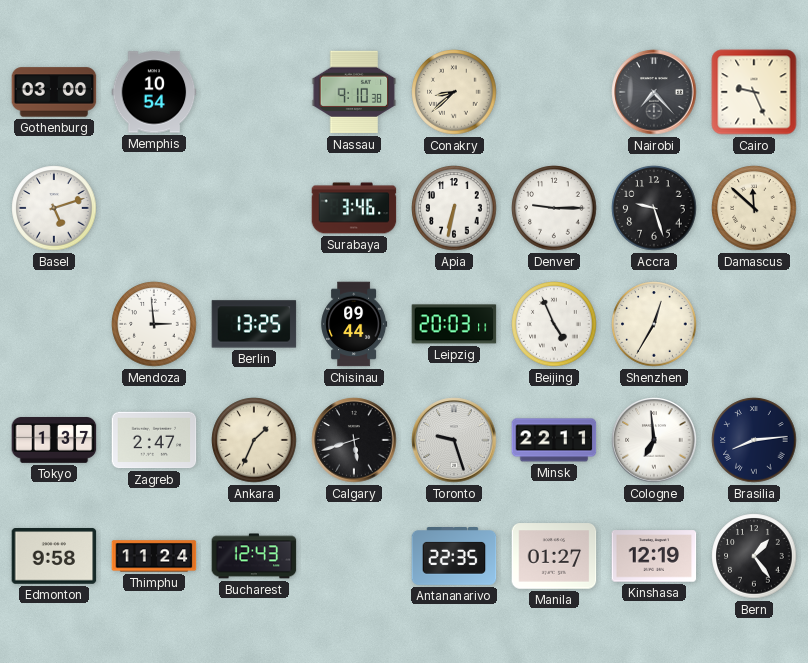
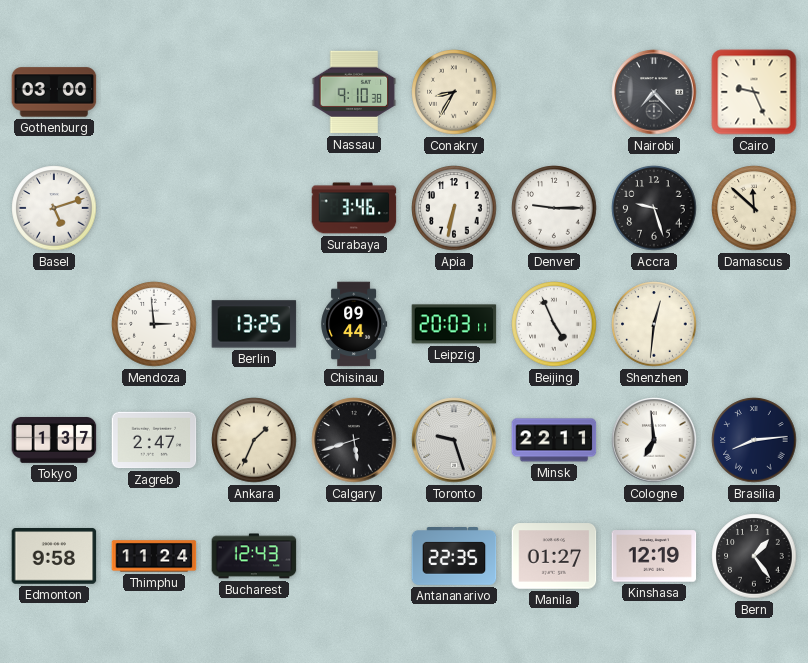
Memphis: 10:54 -> none (154, 92)
Conakry: 8:38 -> 8:35 (454, 92)
Shenzhen: 12:35 -> 12:31 (654, 324)
